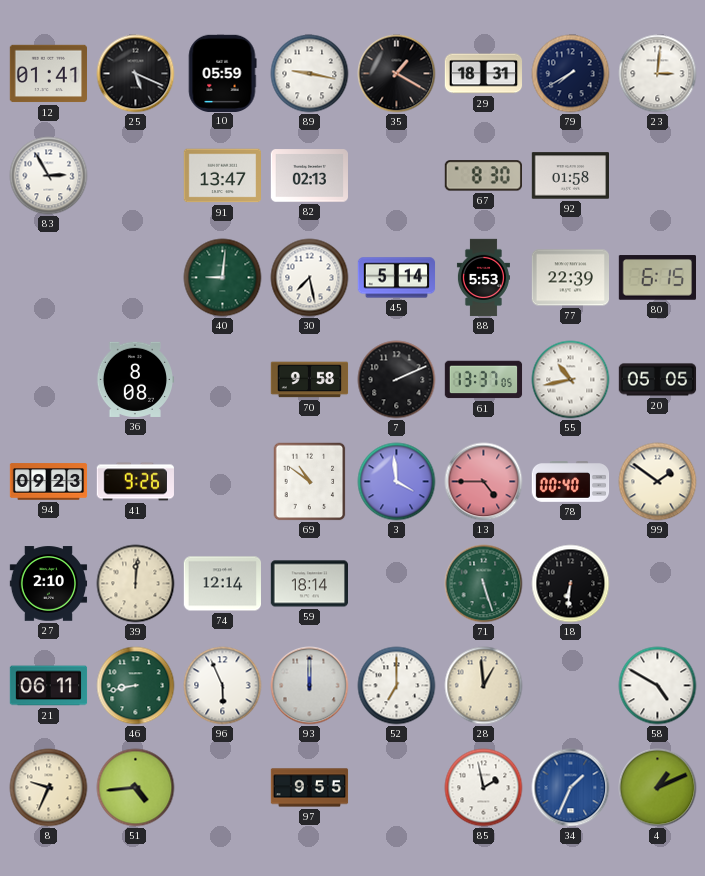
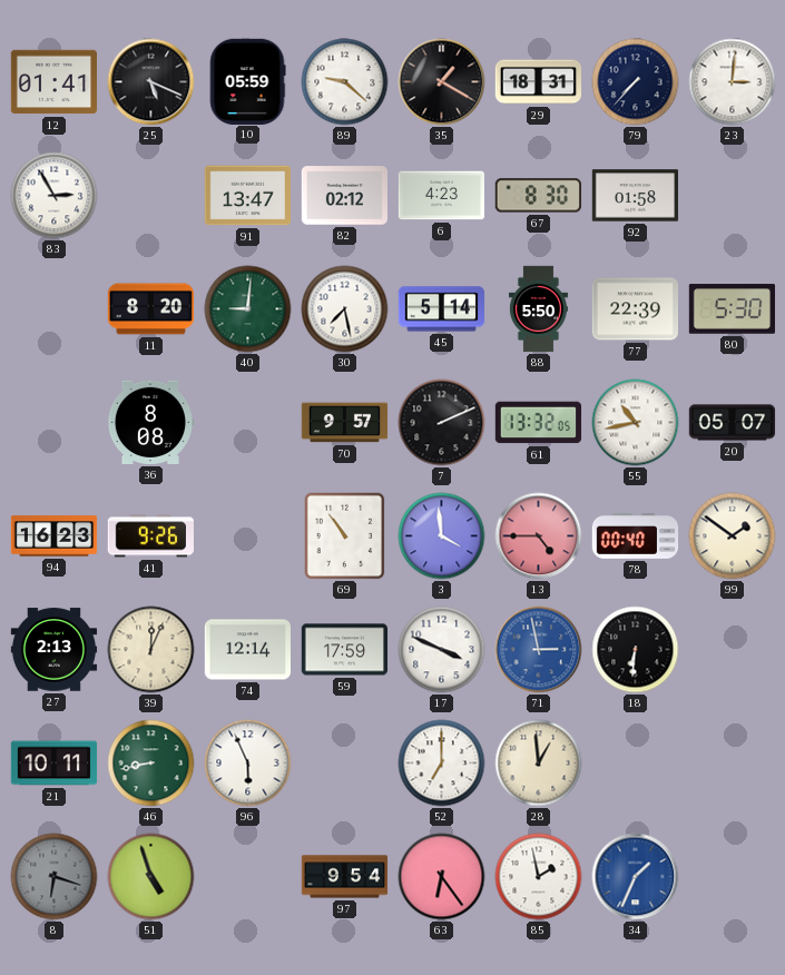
89: 9:17 -> 9:22 (345, 82)
79: 7:40 -> 7:37 (636, 82)
82: 02:13 -> 02:12 (344, 196)
6: none -> 4:23 (441, 196)
11: none -> 8:20 (151, 309)
88: 5:53 -> 5:50 (538, 309)
80: 6:15 -> 5:30 (732, 309)
70: 9:58 -> 9:57 (345, 423)
61: 13:37 -> 13:32 (539, 423)
20: 05:05 -> 05:07 (733, 423)
94: 09:23 -> 16:23 (55, 536)
69: 10:51 -> 10:54 (345, 536)
27: 2:10 -> 2:13 (55, 650)
39: 12:01 -> 12:04 (151, 650)
59: 18:14 -> 17:59 (345, 650)
17: none -> 3:49 (442, 650)
71: 5:27 -> 2:58 (539, 650)
71 dial: green -> blue (539, 650)
21: 06:11 -> 10:11 (55, 764)
93: 12:00 -> none (310, 686)
58: 4:50 -> none (658, 686)
8: 9:34 -> 6:18 (55, 877)
8 dial: cream -> grey (55, 877)
51: 4:44 -> 4:57 (151, 877)
97: 9:55 -> 9:54 (345, 877)
63: none -> 6:24 (442, 877)
4: 1:11 -> none (658, 788)
